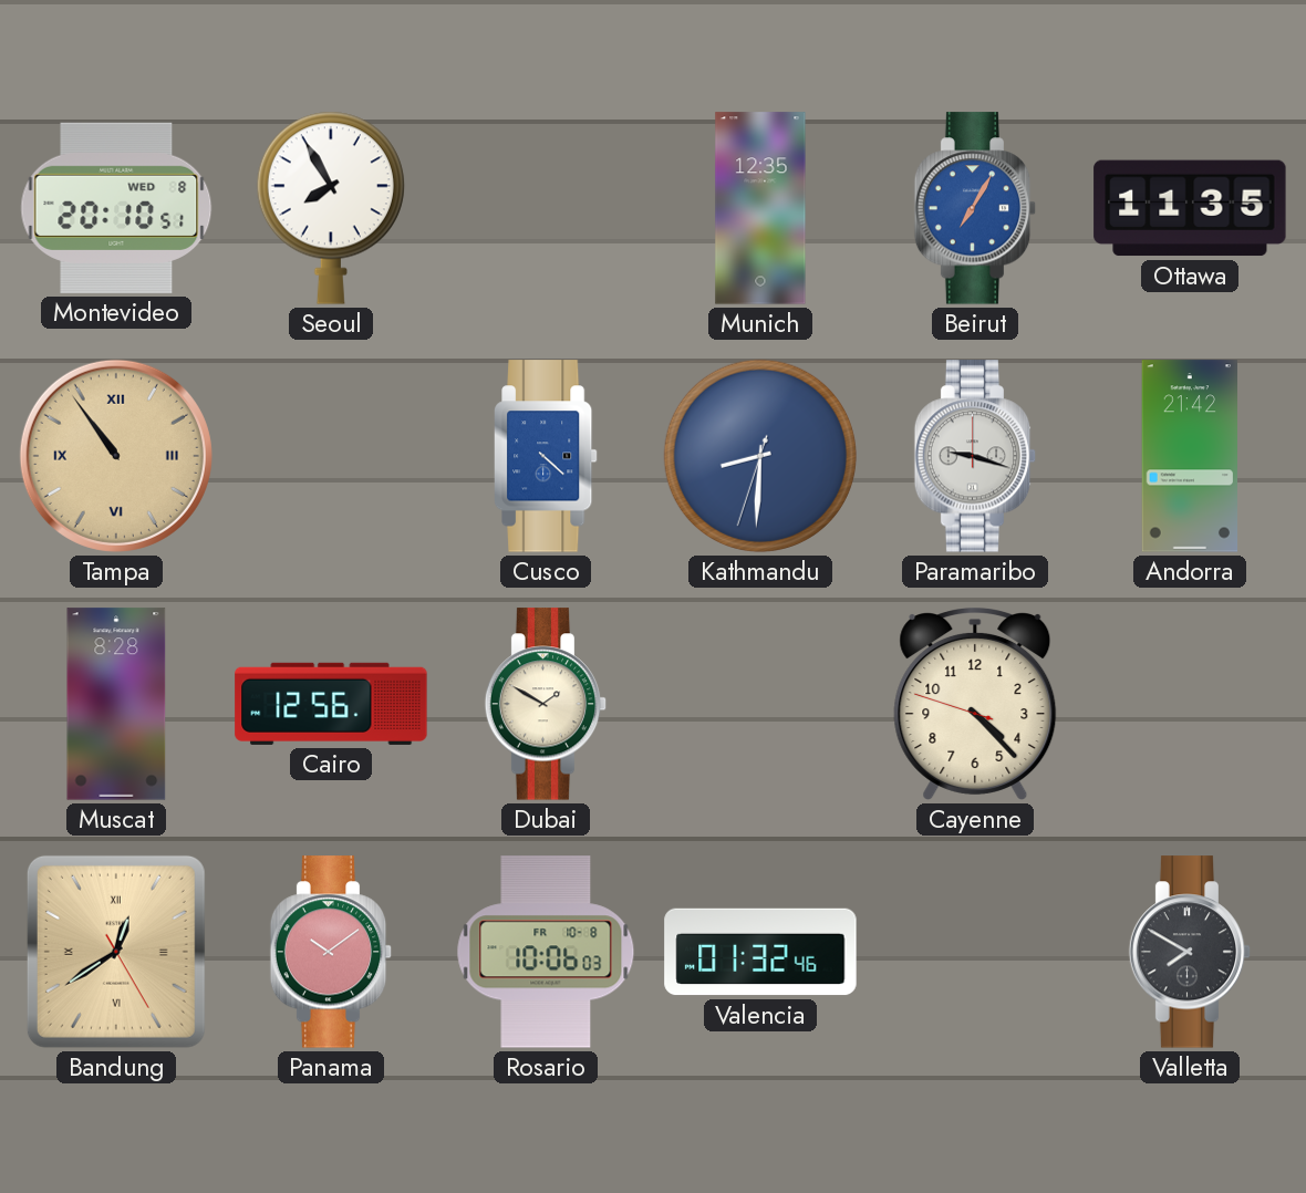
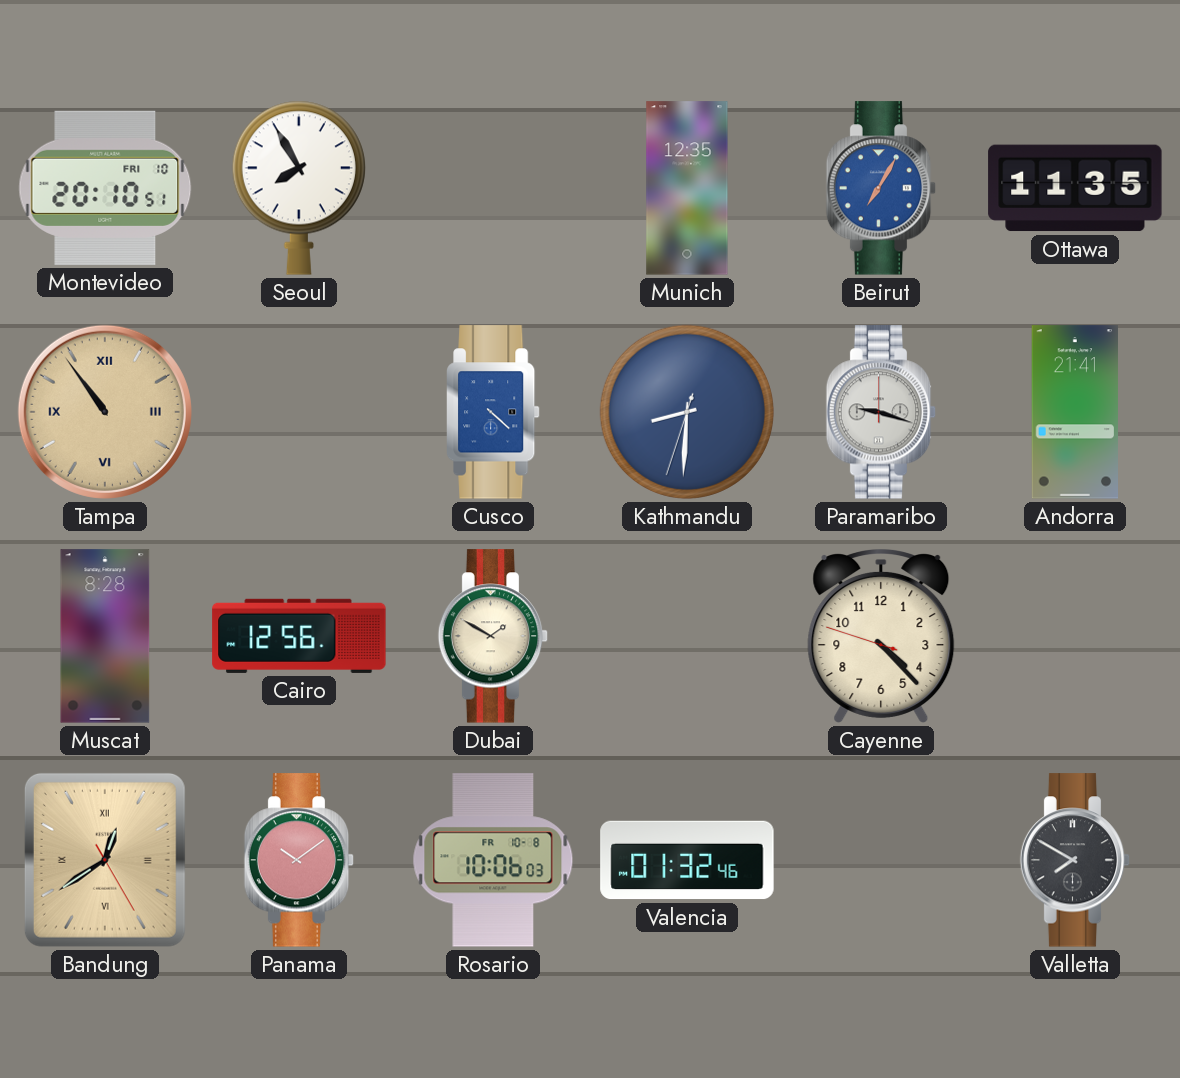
Montevideo date: WED 8 -> FRI 10 (105, 188)
Andorra: 21:42 -> 21:41 (1074, 412)
